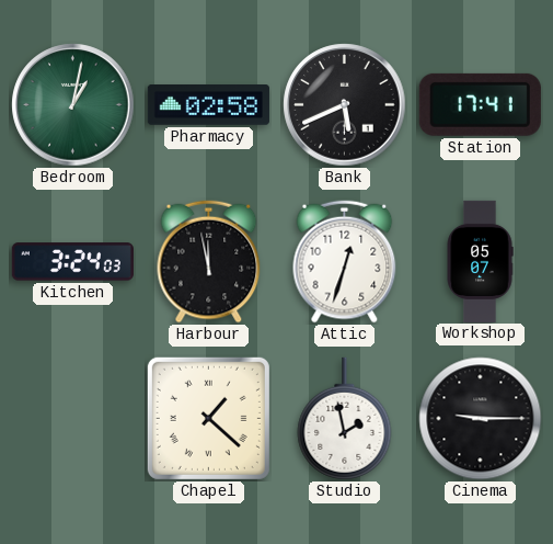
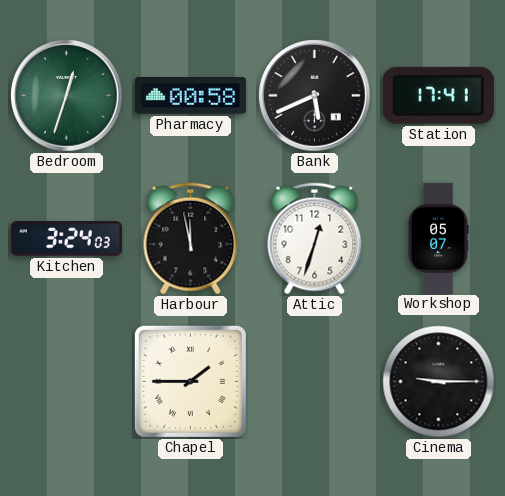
Bedroom: 1:02 -> 12:33 (67, 96)
Pharmacy: 02:58 -> 00:58 (190, 96)
Chapel: 1:22 -> 1:45 (190, 381)
Studio: 1:58 -> none (345, 419)
